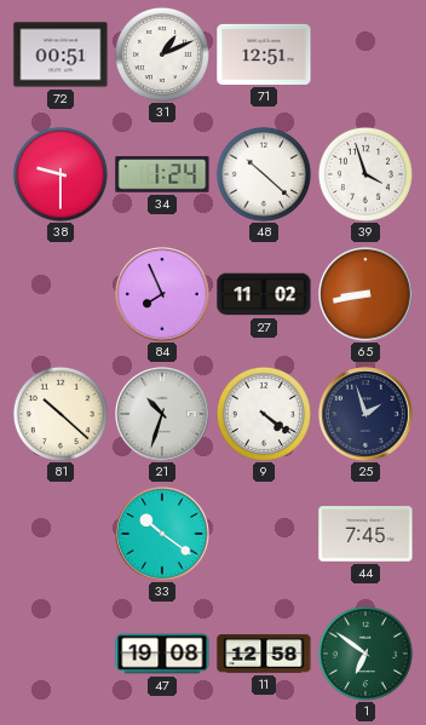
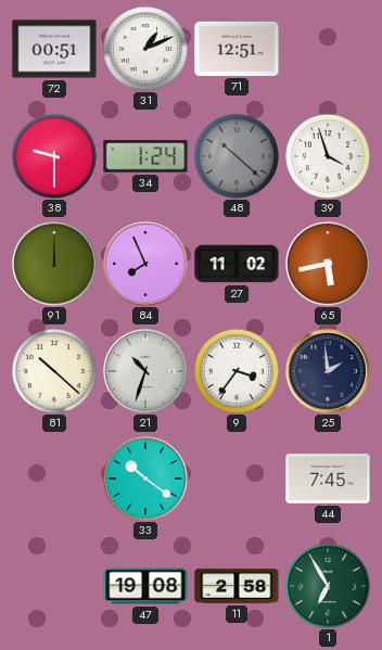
48 dial: white -> grey (237, 156)
91: none -> 12:00 (54, 264)
65: 8:43 -> 5:43 (328, 264)
9: 4:21 -> 3:36 (237, 371)
25: 1:57 -> 1:59 (328, 371)
11: 12:58 -> 2:58 (237, 586)
1: 6:51 -> 6:55 (328, 586)
